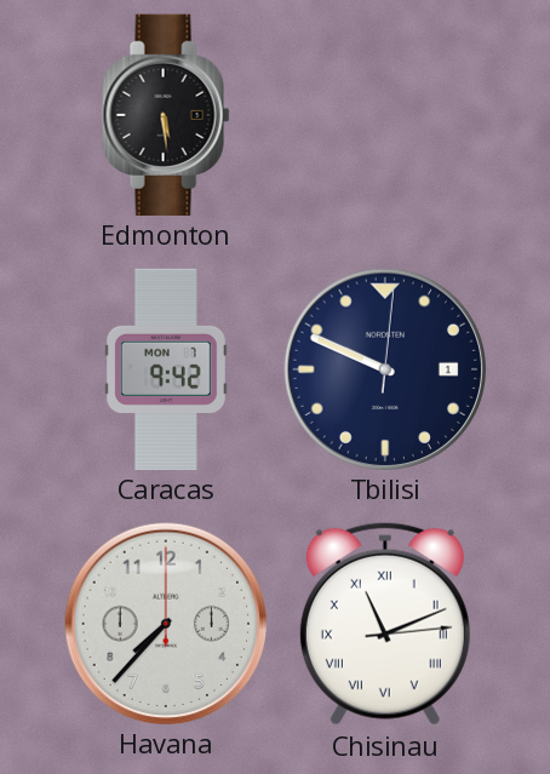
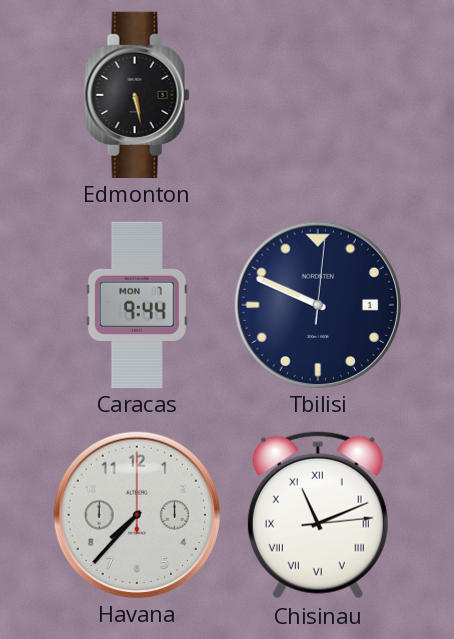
Edmonton: 5:29 -> 5:28 (137, 94)
Caracas: 9:42 -> 9:44 (137, 304)
